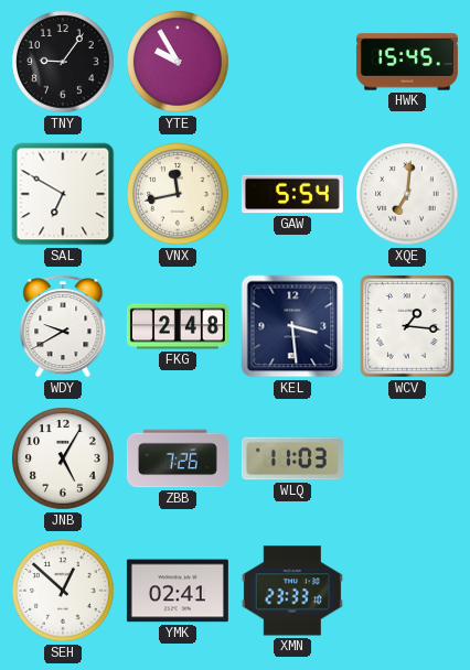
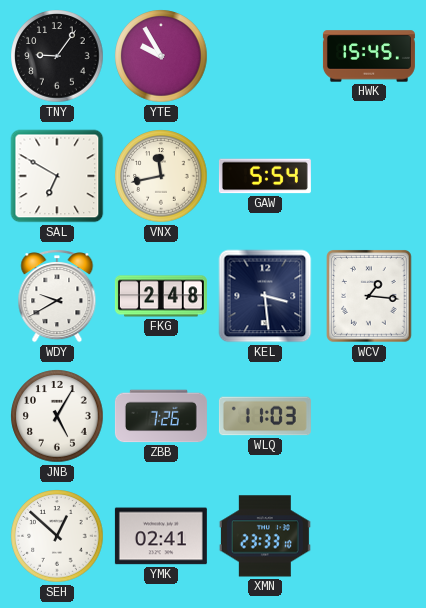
XQE: 7:01 -> none (407, 194)
